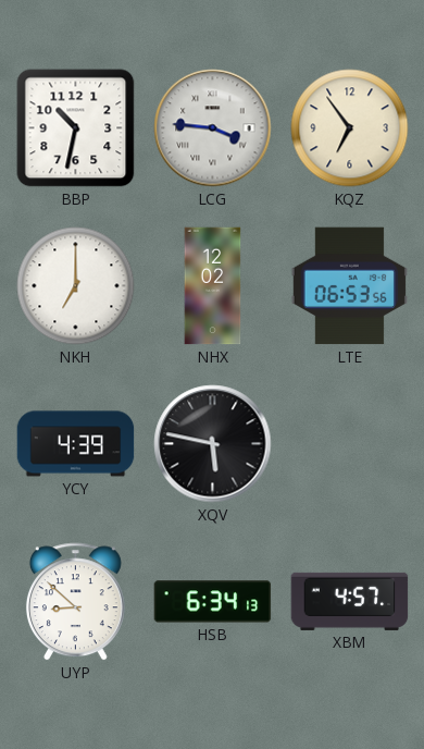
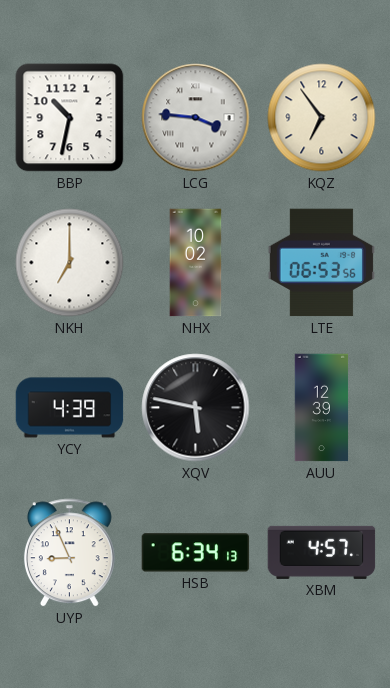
NHX: 12:02 -> 10:02 (196, 263)
AUU: none -> 12:39 (322, 408)
UYP: 8:52 -> 8:56 (69, 553)
